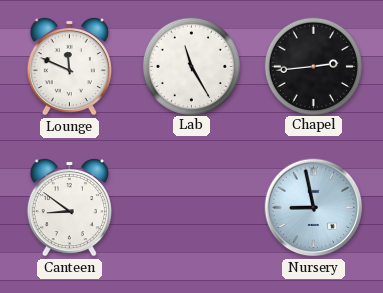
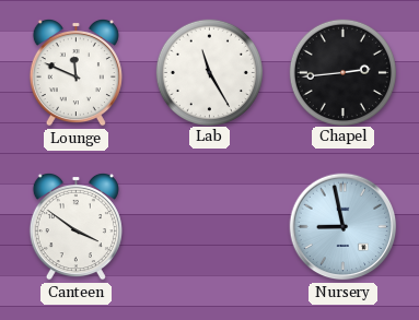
Canteen: 8:51 -> 3:51 (75, 226)
